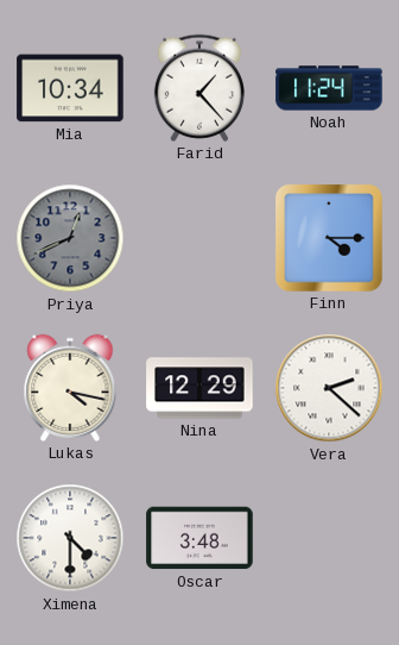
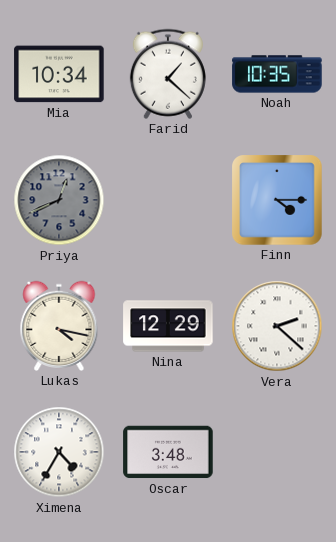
Farid: 1:23 -> 1:22 (168, 74)
Noah: 11:24 -> 10:35 (277, 74)
Ximena: 4:30 -> 4:35 (59, 452)
